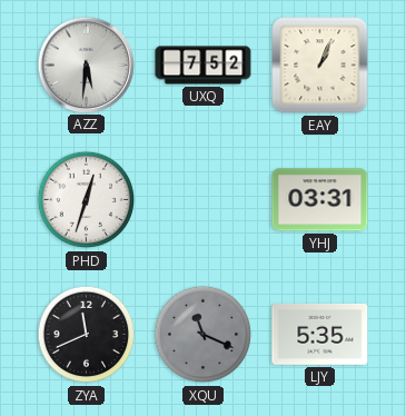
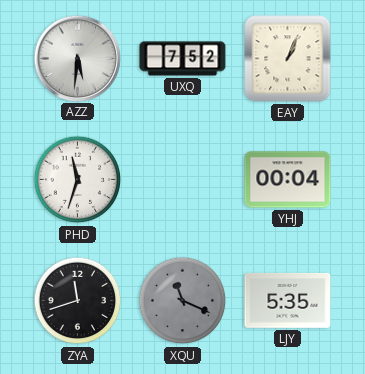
PHD: 12:33 -> 11:33 (78, 180)
YHJ: 03:31 -> 00:04 (288, 180)
ZYA: 11:41 -> 11:42 (78, 301)
